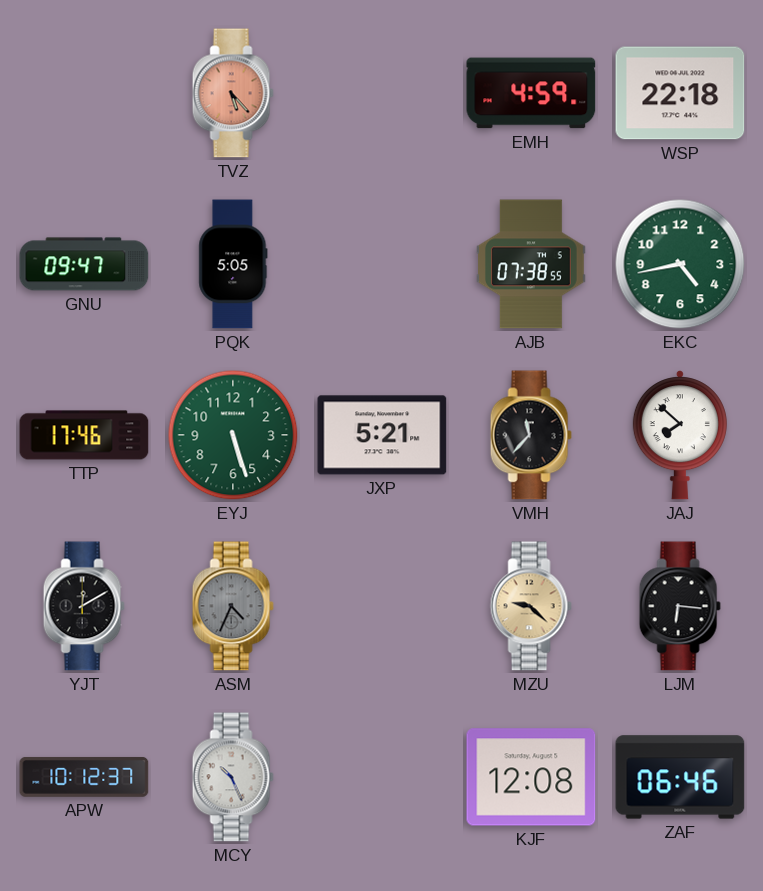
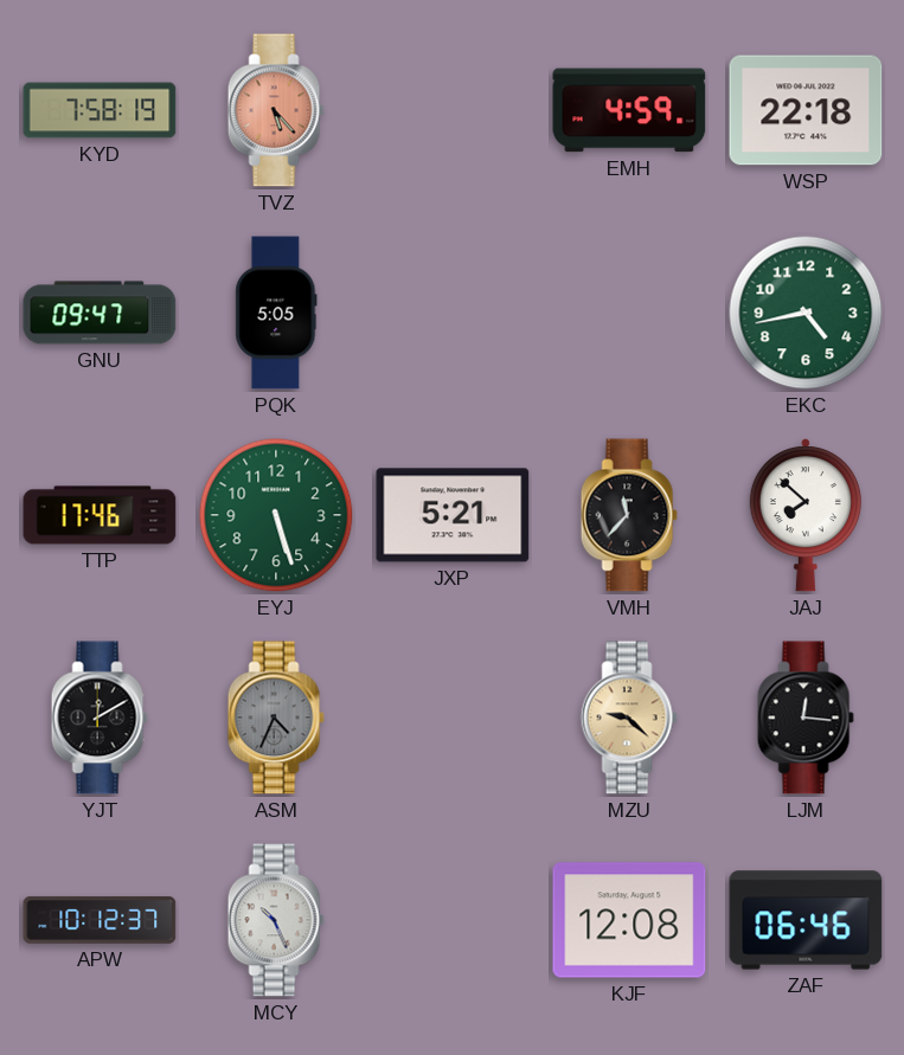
KYD: none -> 7:58 (100, 110)
AJB: 07:38 -> none (532, 264)
LJM: 6:16 -> 12:16 (806, 718)
